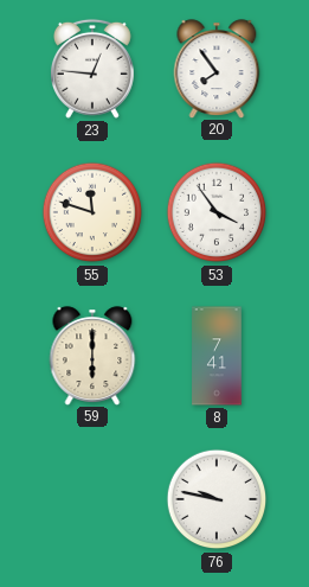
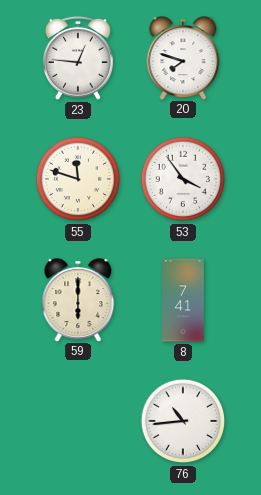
20: 7:54 -> 7:48 (183, 58)
76: 9:47 -> 10:44 (183, 421)
